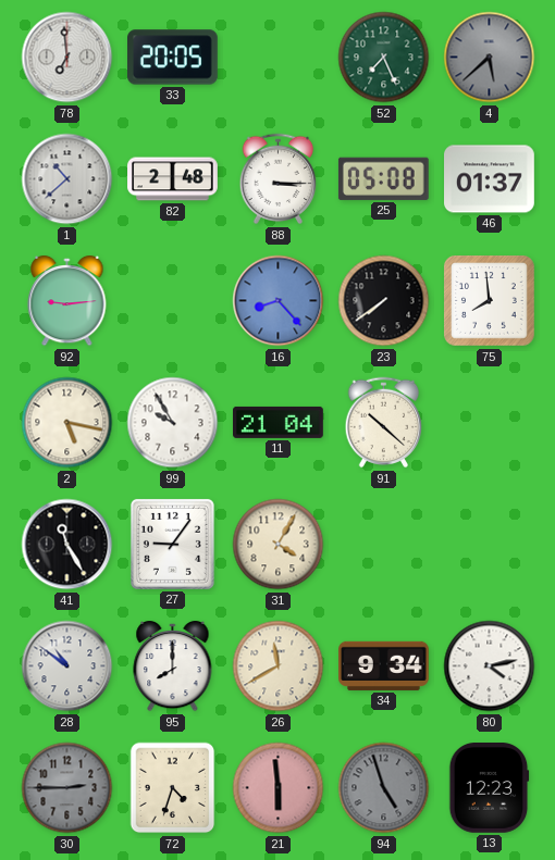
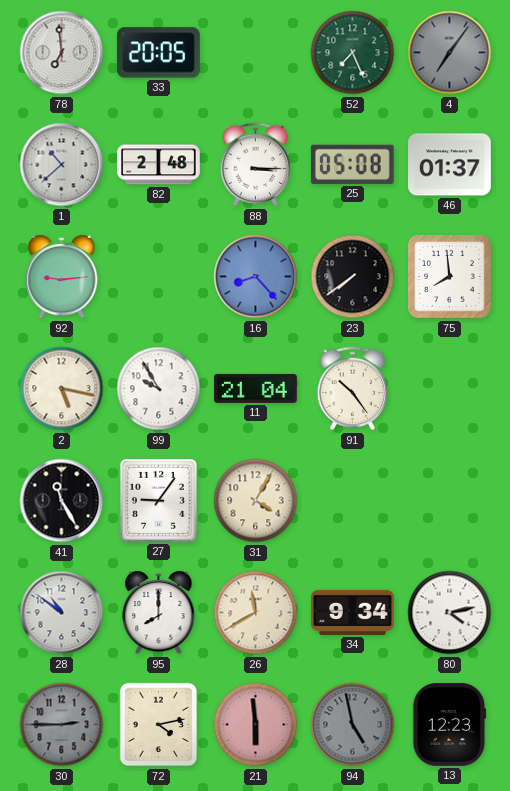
4: 5:38 -> 7:06 (450, 53)
91: 10:22 -> 10:24 (353, 389)
72: 4:33 -> 4:13 (159, 725)
94: 4:57 -> 4:58 (353, 725)
